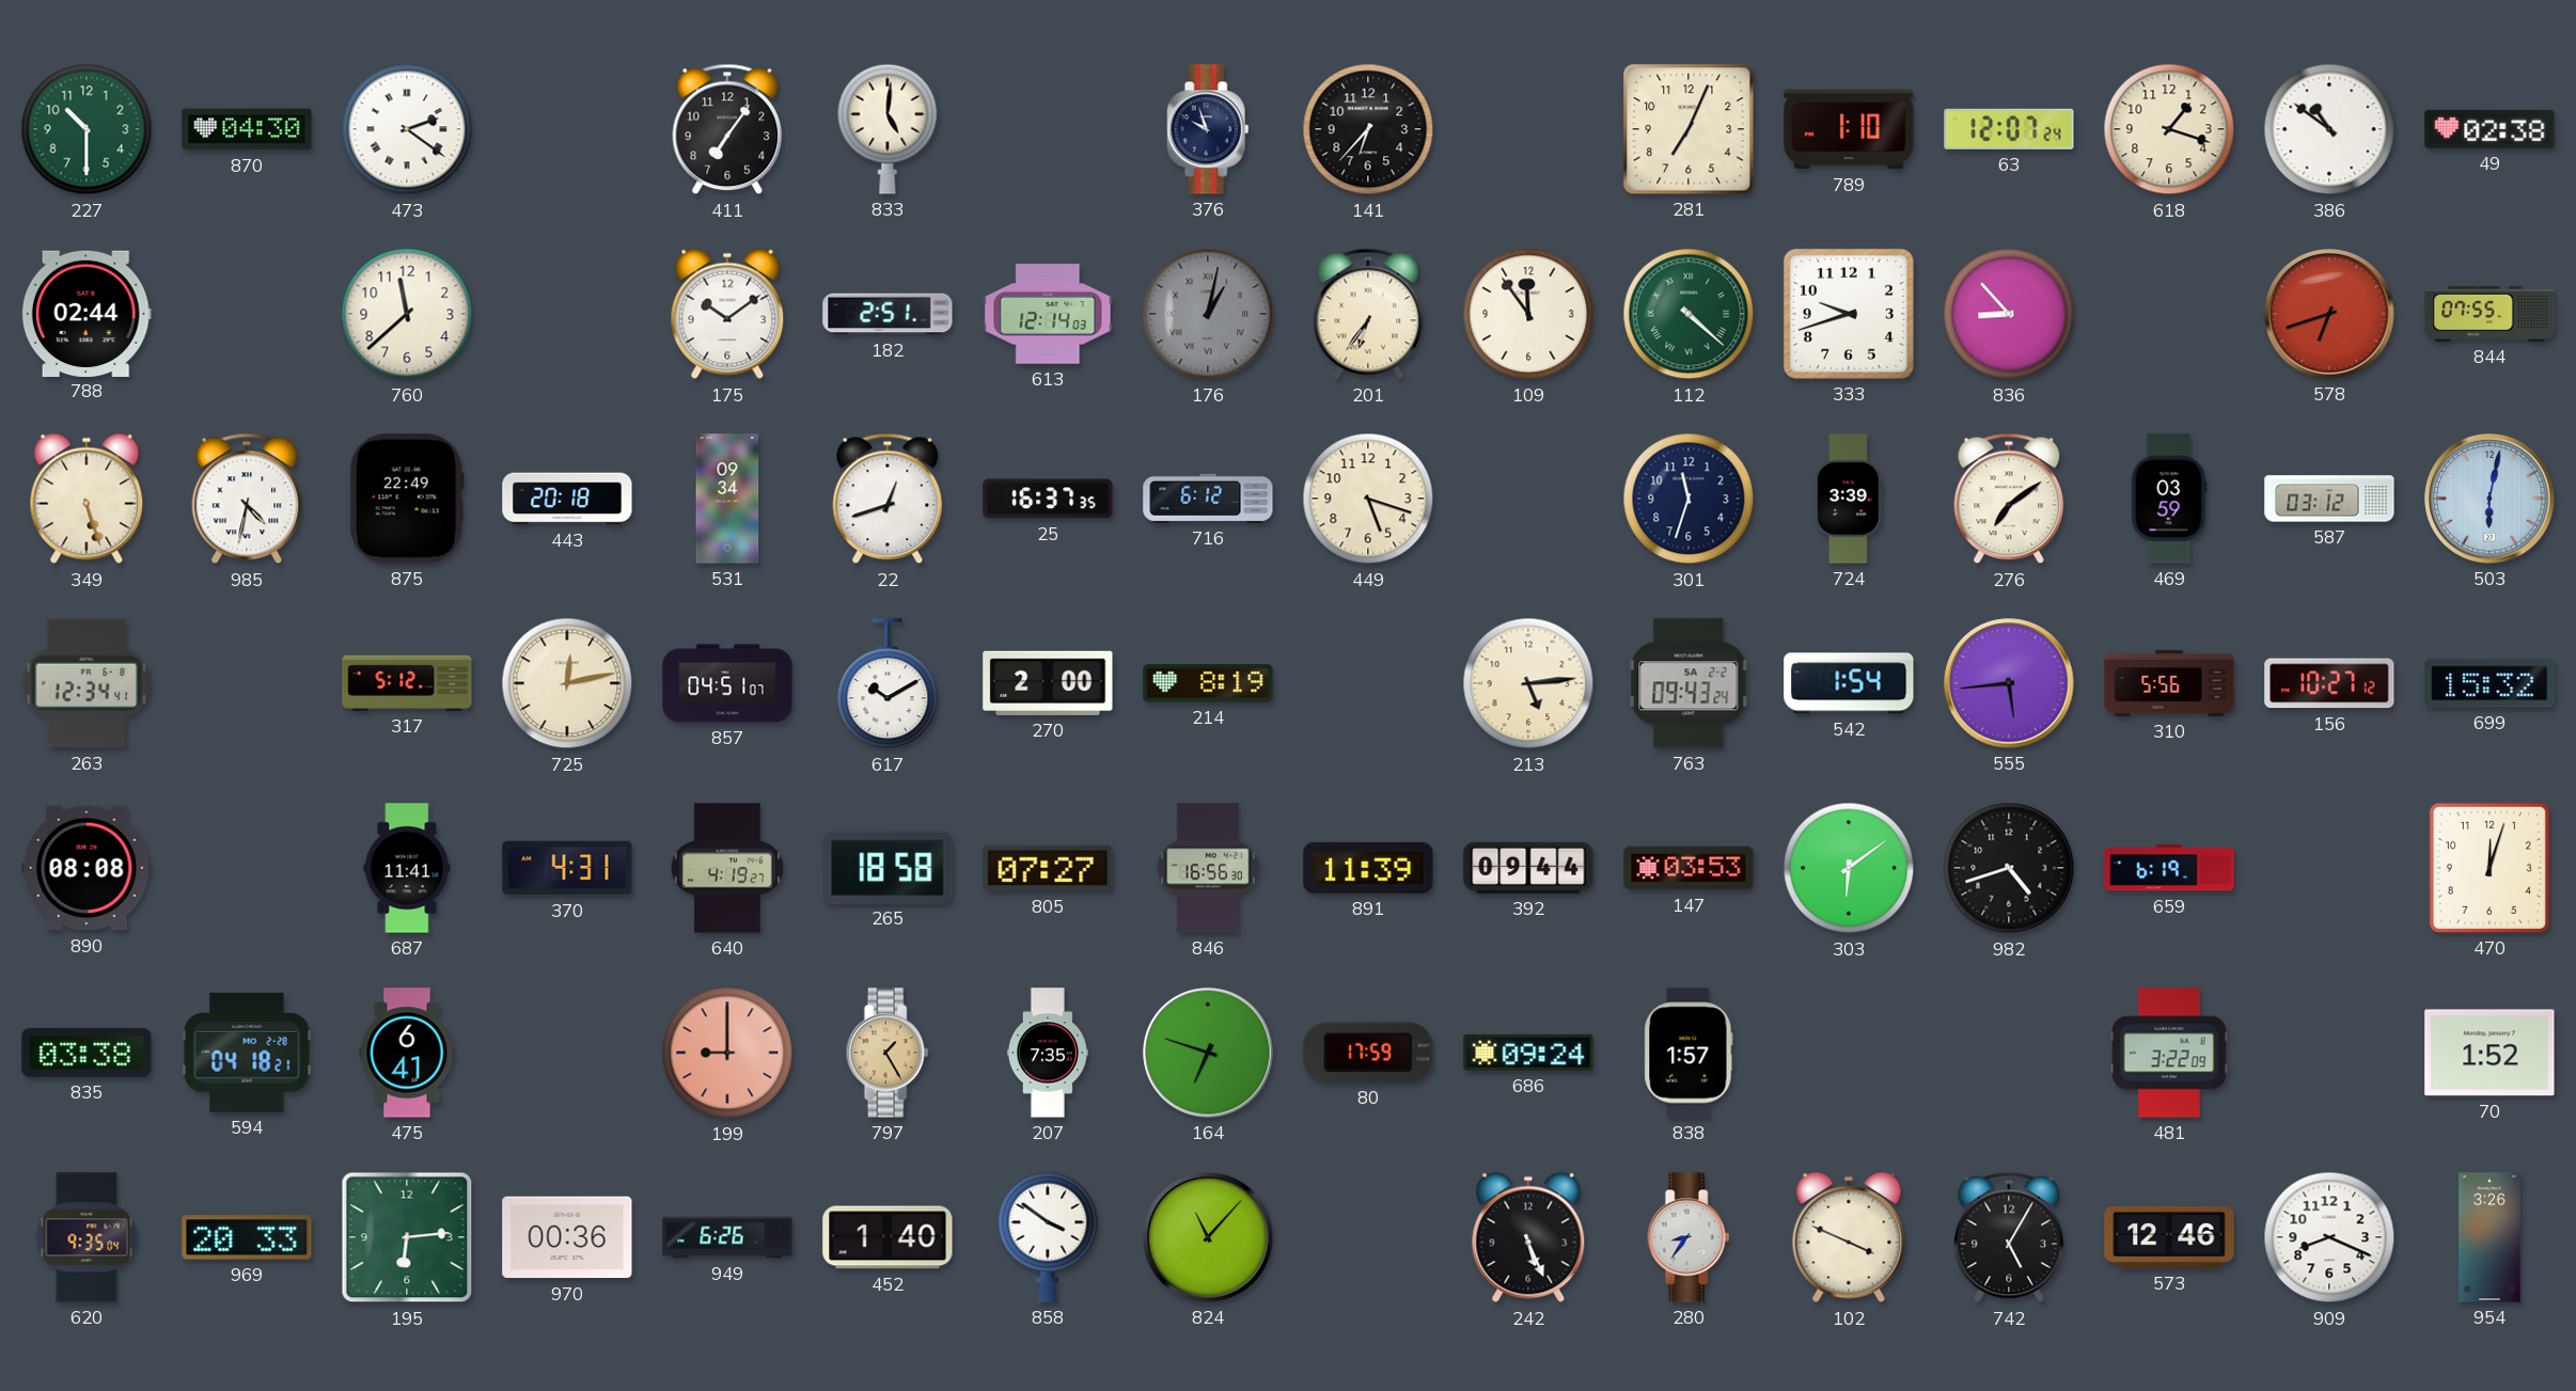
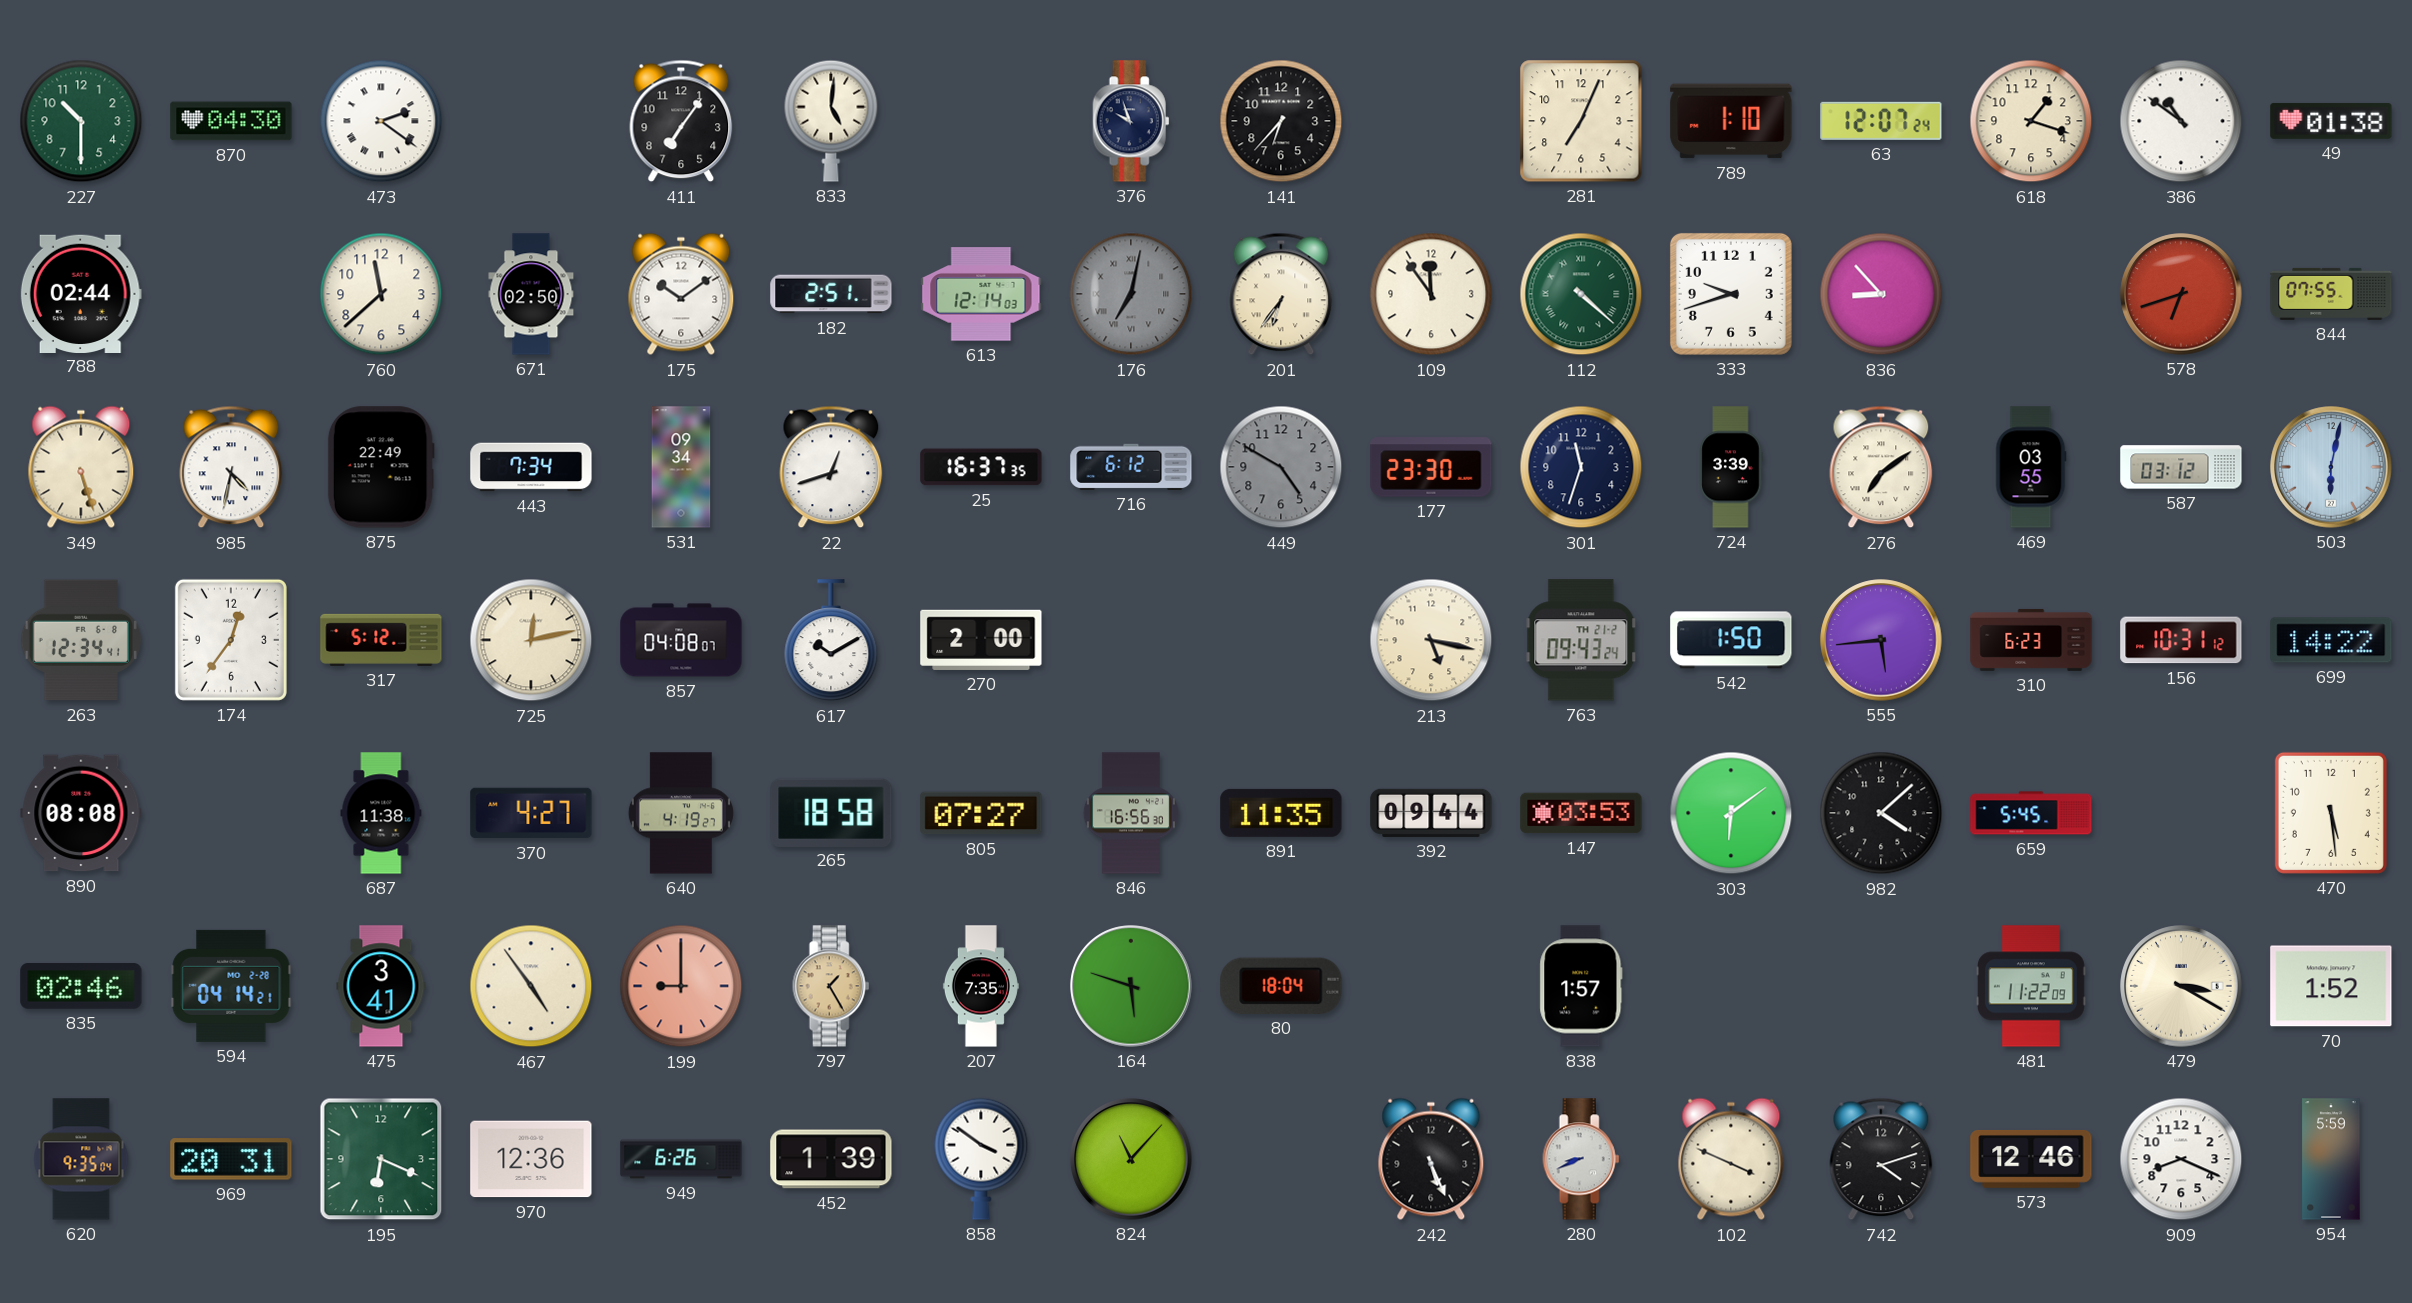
49: 02:38 -> 01:38 (2331, 121)
671: none -> 02:50 (531, 294)
176: 1:02 -> 7:02 (1131, 294)
443: 20:18 -> 7:34 (531, 467)
449: 5:18 -> 4:50 (1281, 467)
449 dial: cream -> grey (1281, 467)
177: none -> 23:30 (1431, 467)
469: 03:59 -> 03:55 (2031, 467)
174: none -> 12:36 (231, 640)
857: 04:51 -> 04:08 (681, 640)
214: 8:19 -> none (1208, 683)
213: 5:14 -> 5:17 (1431, 640)
763 date: SA 2-2 -> TH 21-2 (1581, 640)
542: 1:54 -> 1:50 (1731, 640)
310: 5:56 -> 6:23 (2031, 640)
156: 10:27 -> 10:31 (2181, 640)
699: 15:32 -> 14:22 (2331, 640)
687: 11:41 -> 11:38 (381, 813)
370: 4:31 -> 4:27 (531, 813)
891: 11:39 -> 11:35 (1281, 813)
982: 4:42 -> 4:08 (1881, 813)
659: 6:19 -> 5:45 (2031, 813)
470: 12:03 -> 5:29 (2331, 813)
835: 03:38 -> 02:46 (81, 986)
594: 04:18 -> 04:14 (231, 986)
475: 6:41 -> 3:41 (381, 986)
467: none -> 4:54 (531, 986)
164: 6:48 -> 5:48 (1131, 986)
80: 17:59 -> 18:04 (1281, 986)
686: 09:24 -> none (1528, 1053)
481: 3:22 -> 11:22 (2031, 986)
479: none -> 3:20 (2181, 986)
969: 20:33 -> 20:31 (231, 1159)
195: 6:14 -> 6:19 (381, 1159)
970: 00:36 -> 12:36 (531, 1159)
452: 1:40 -> 1:39 (831, 1159)
280: 8:36 -> 8:41 (1581, 1159)
742: 5:05 -> 4:12 (1881, 1159)
954: 3:26 -> 5:59 (2331, 1159)
